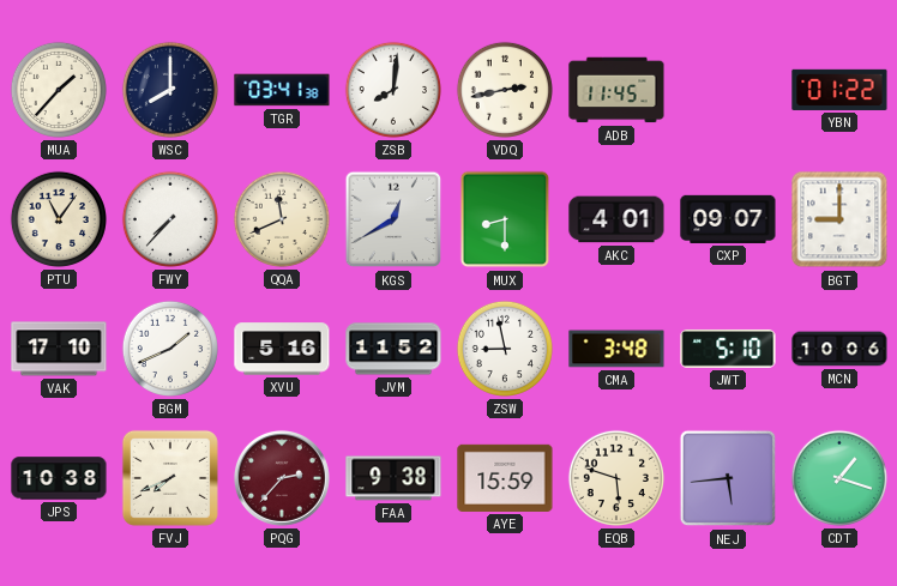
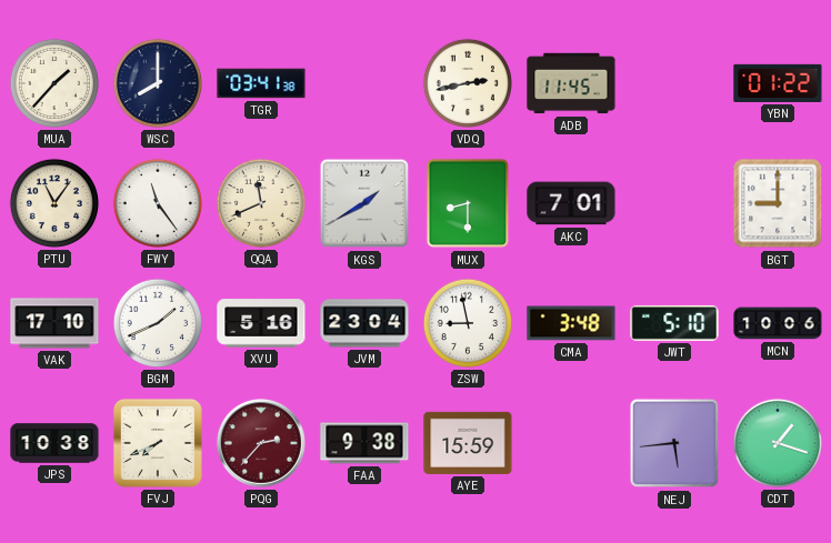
ZSB: 8:01 -> none (393, 90)
FWY: 7:37 -> 11:24 (158, 203)
KGS: 12:40 -> 1:40 (364, 203)
AKC: 4:01 -> 7:01 (571, 203)
CXP: 09:07 -> none (728, 219)
JVM: 11:52 -> 23:04 (364, 323)
EQB: 5:48 -> none (616, 478)
